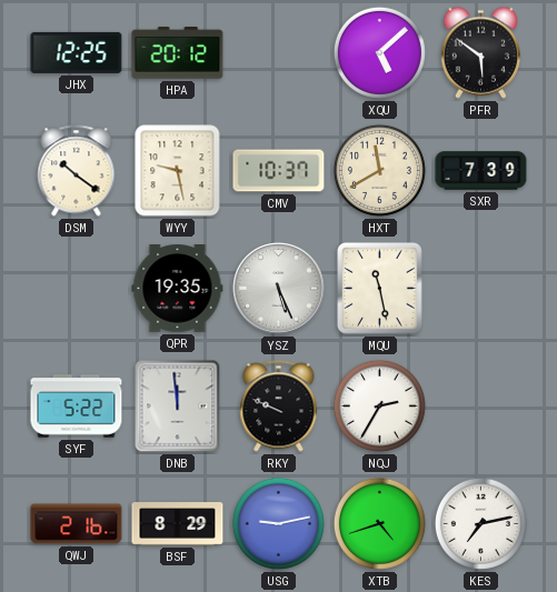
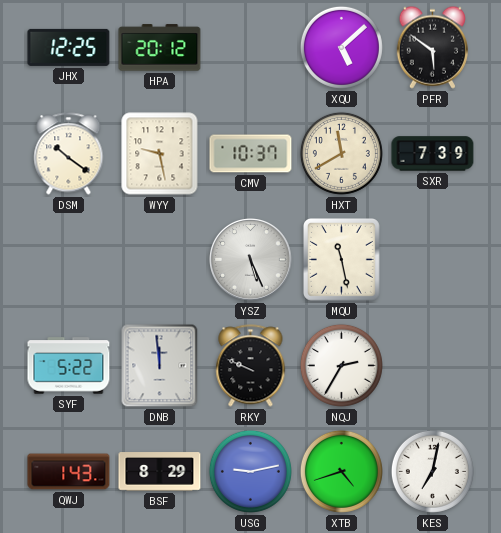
QPR: 19:35 -> none (178, 289)
QWJ: 2:16 -> 1:43 (69, 472)
KES: 7:13 -> 7:02 (432, 471)
